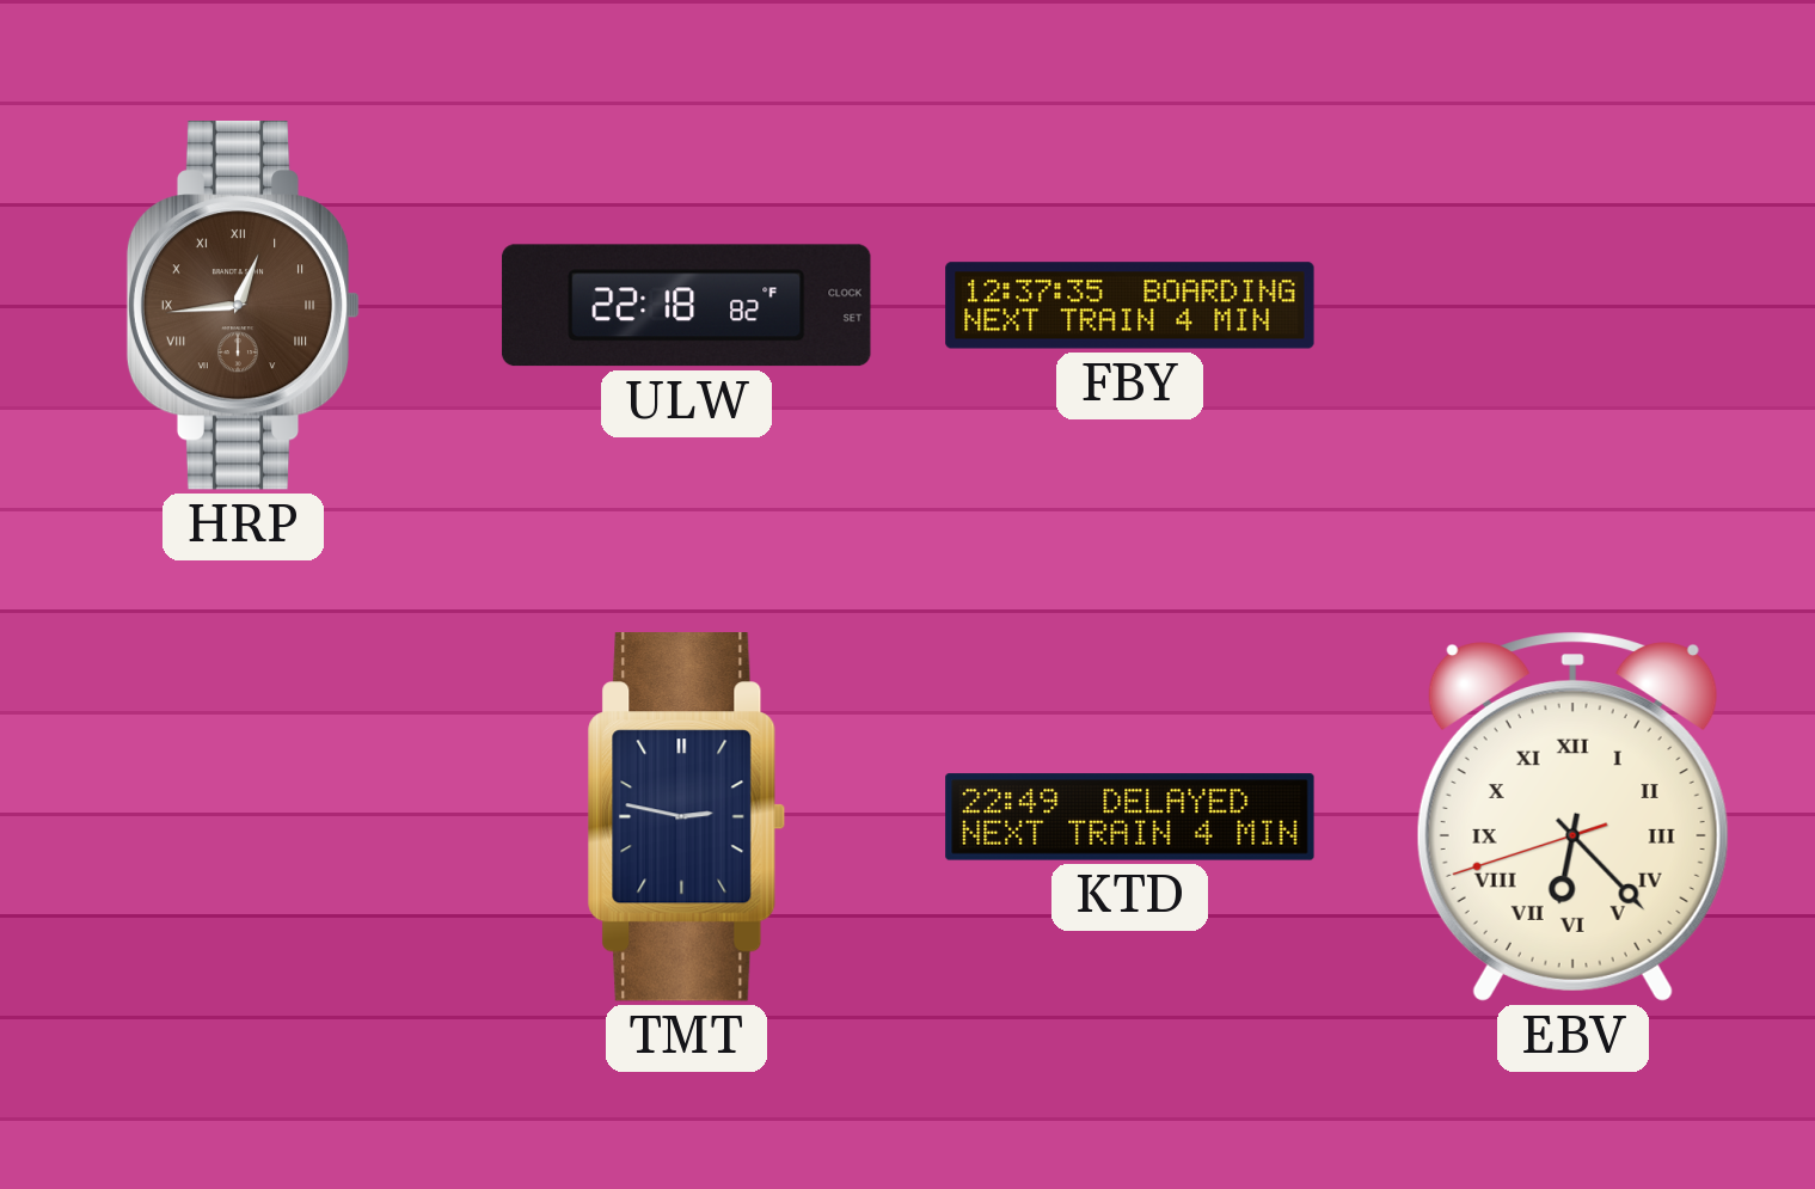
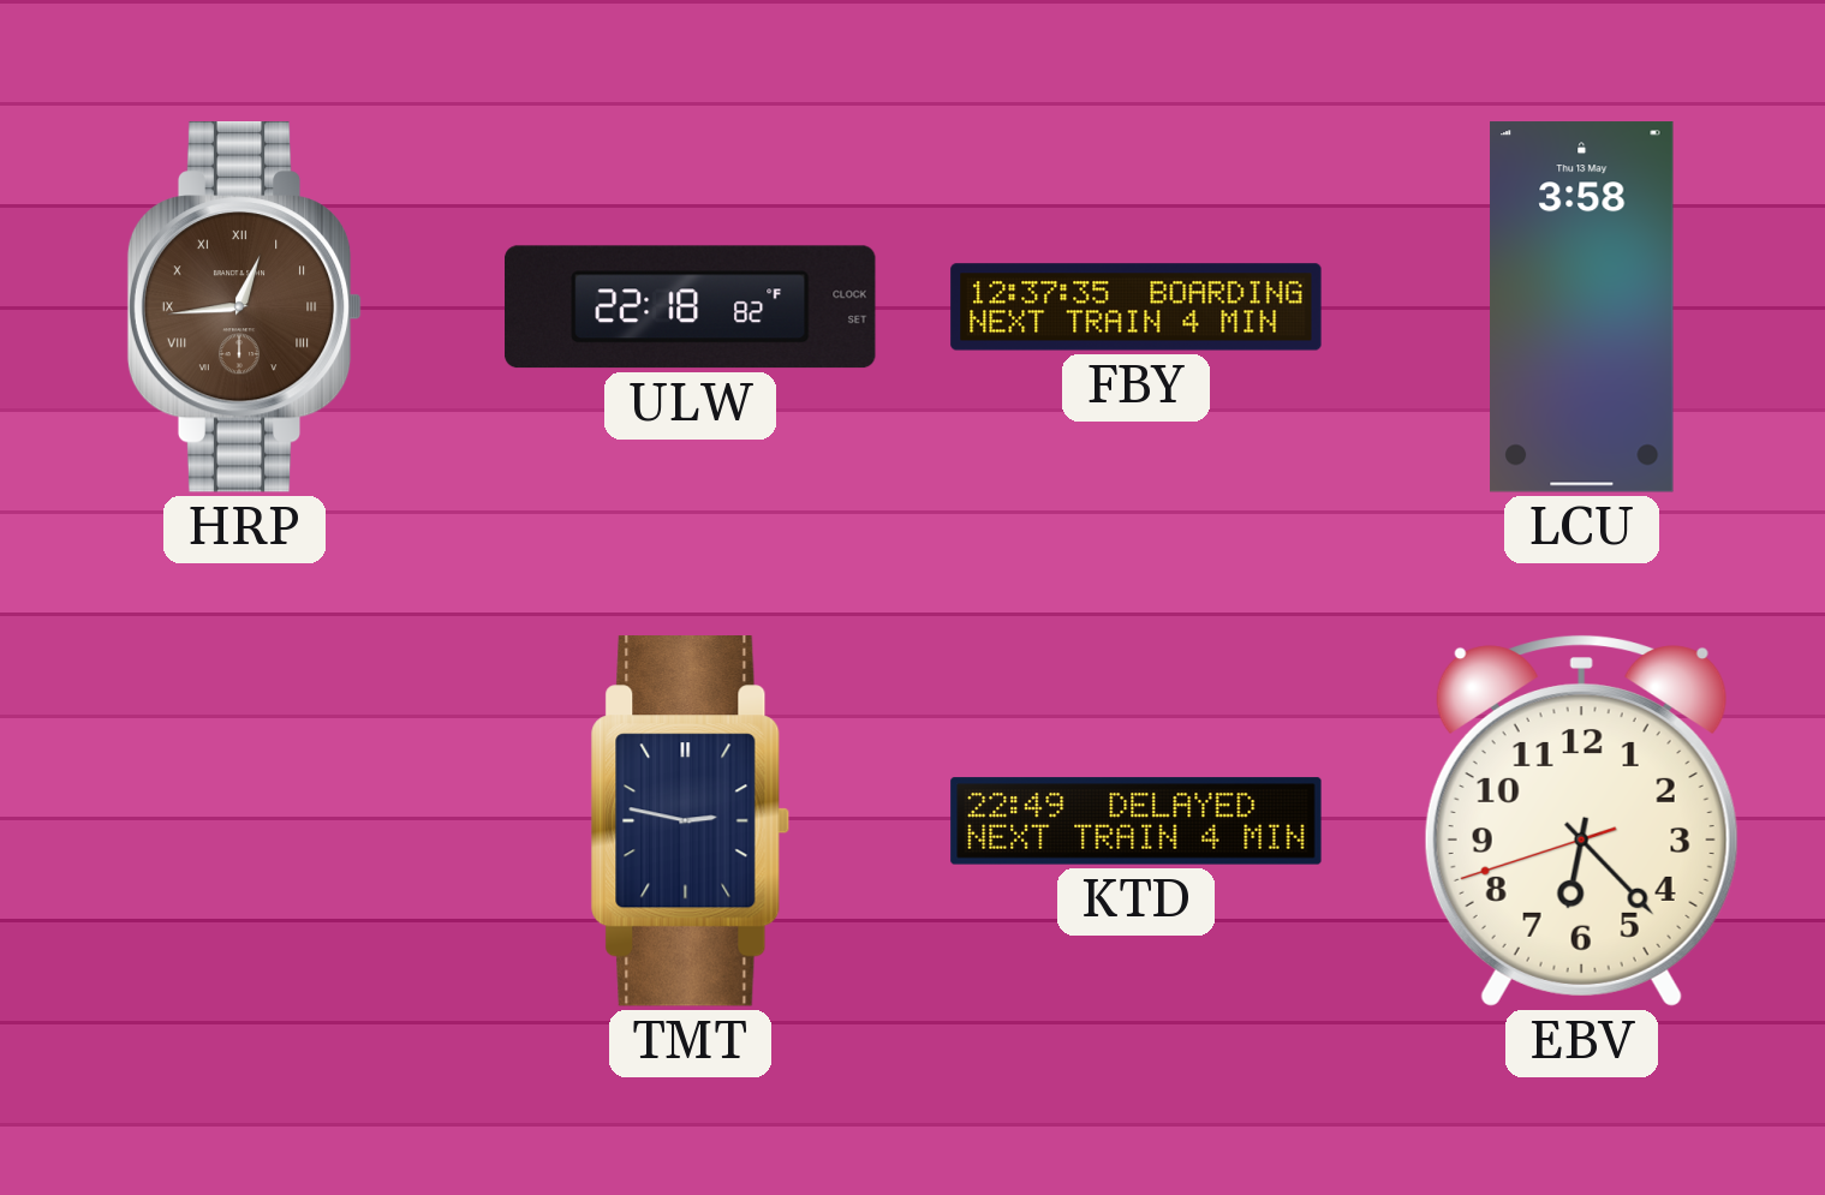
LCU: none -> 3:58 (1582, 307)
EBV numerals: Roman -> Arabic (1581, 820)
